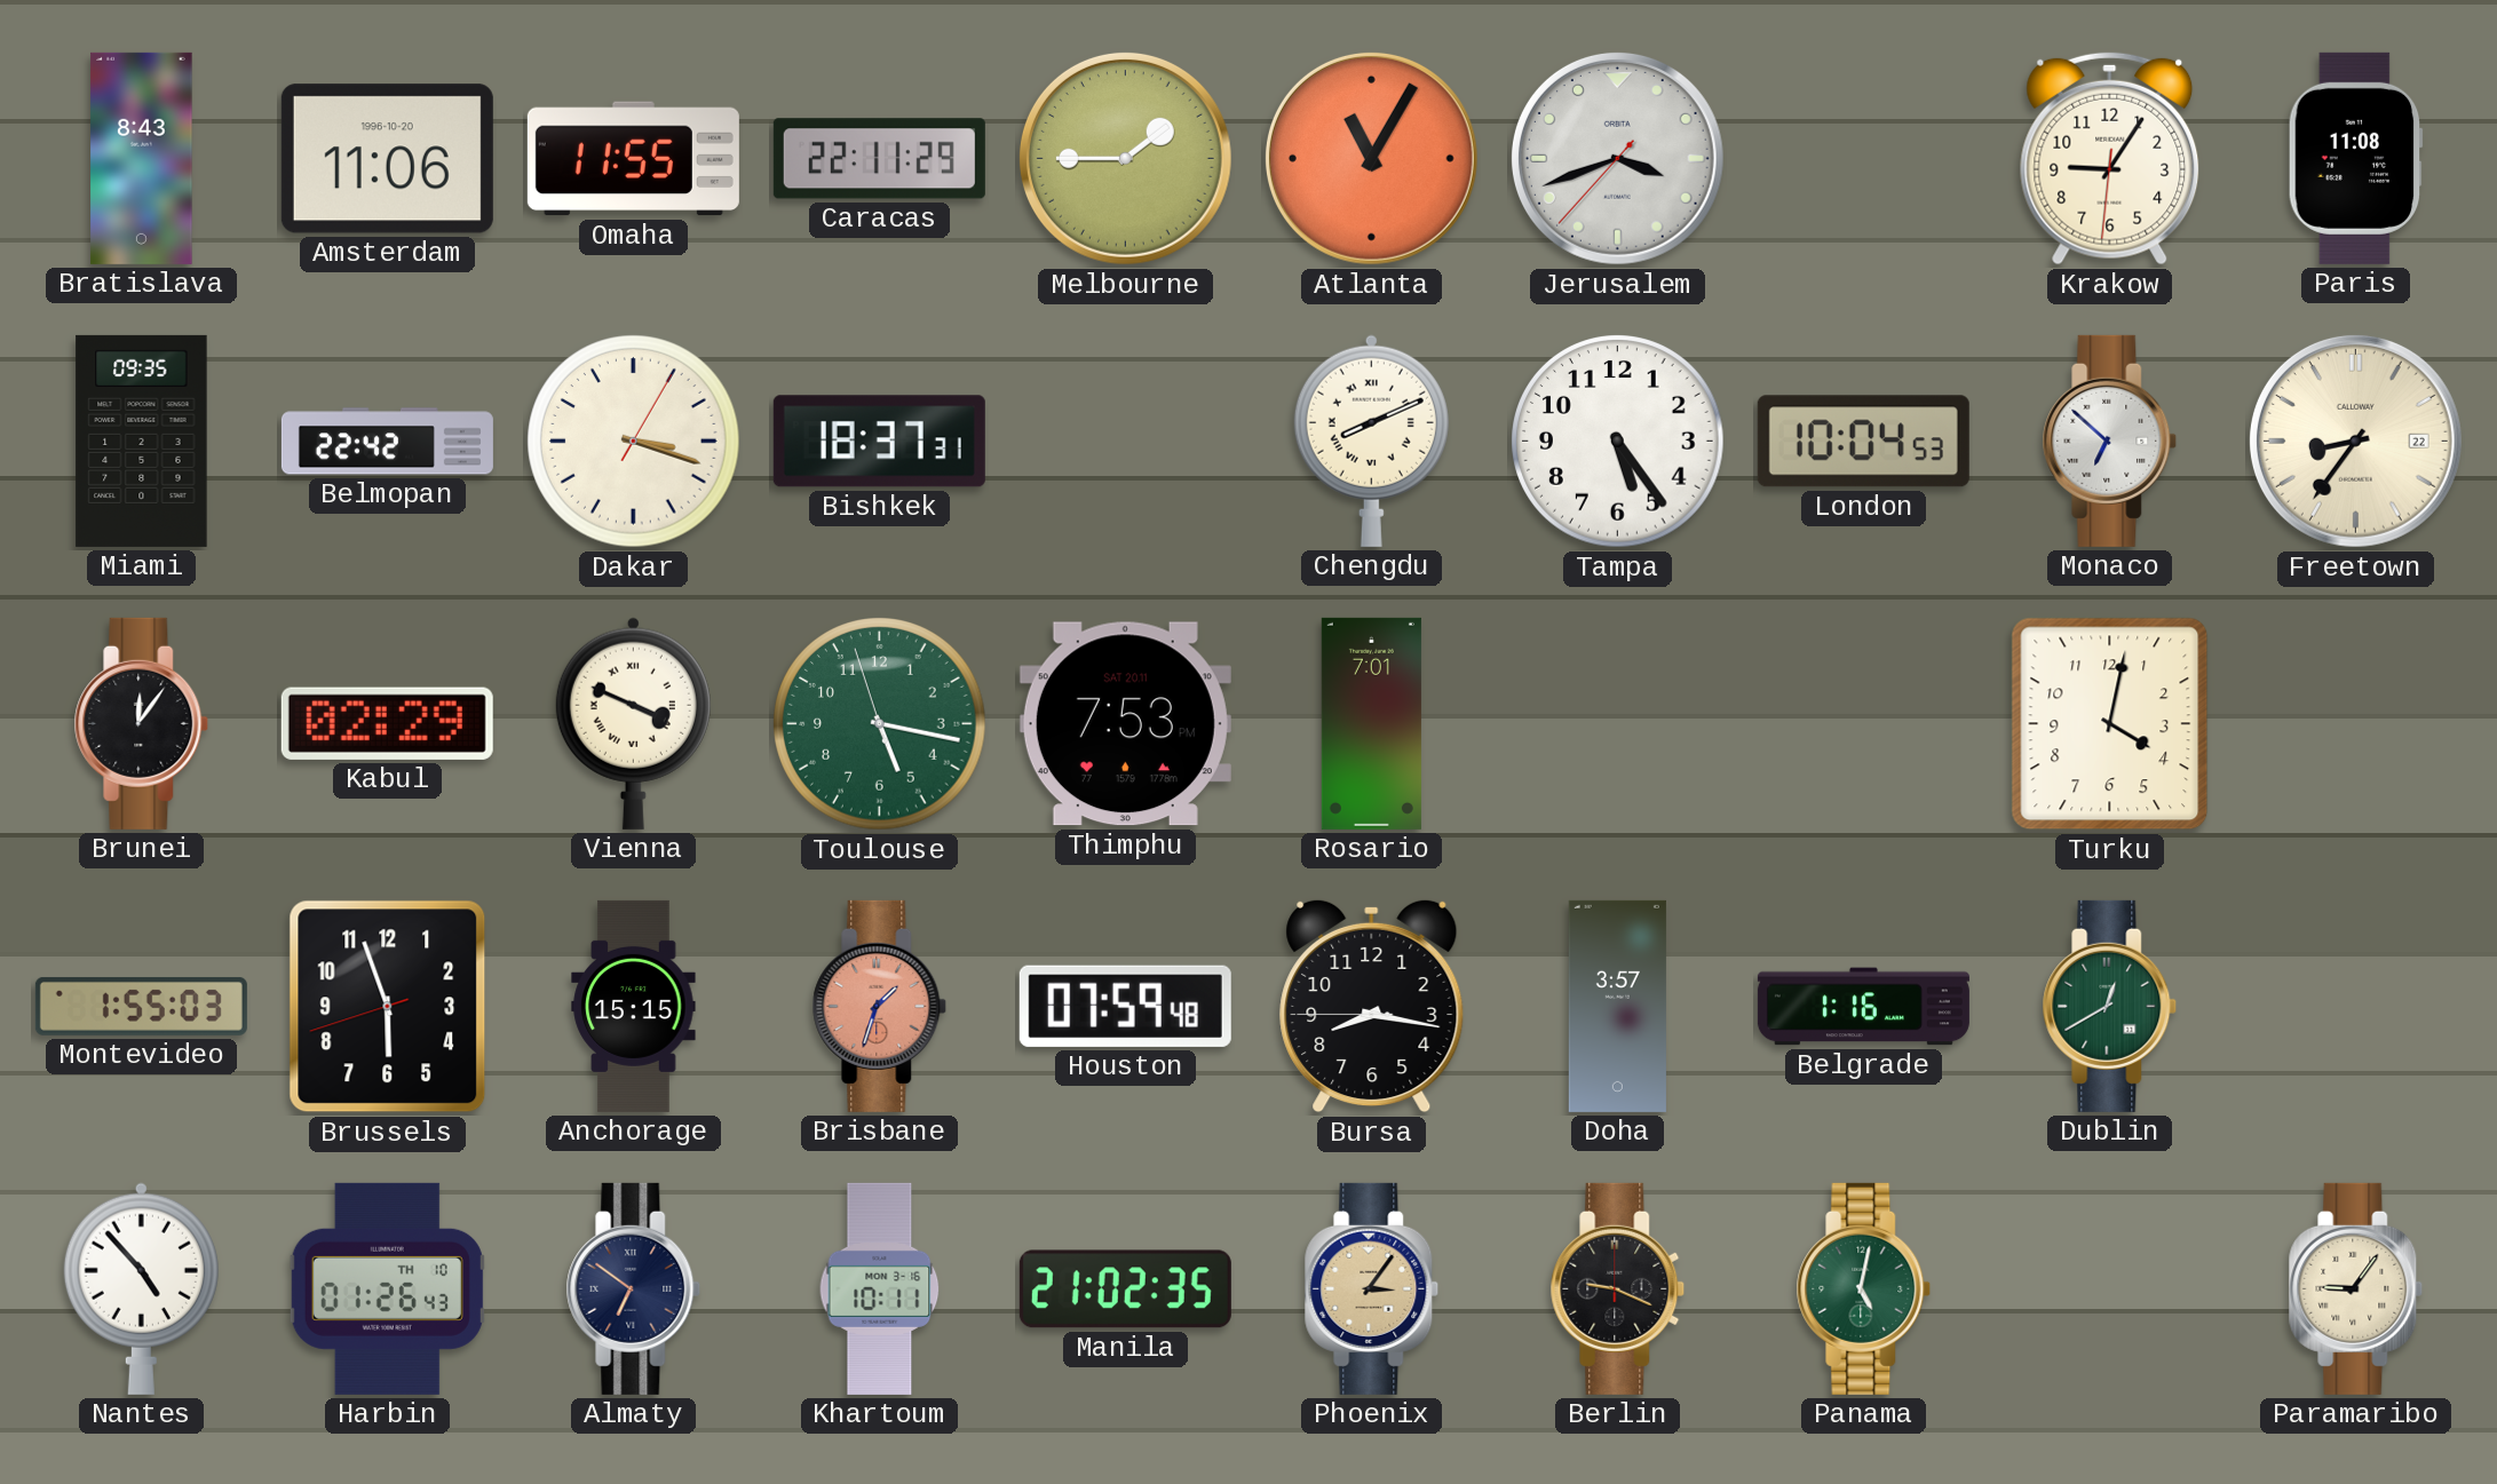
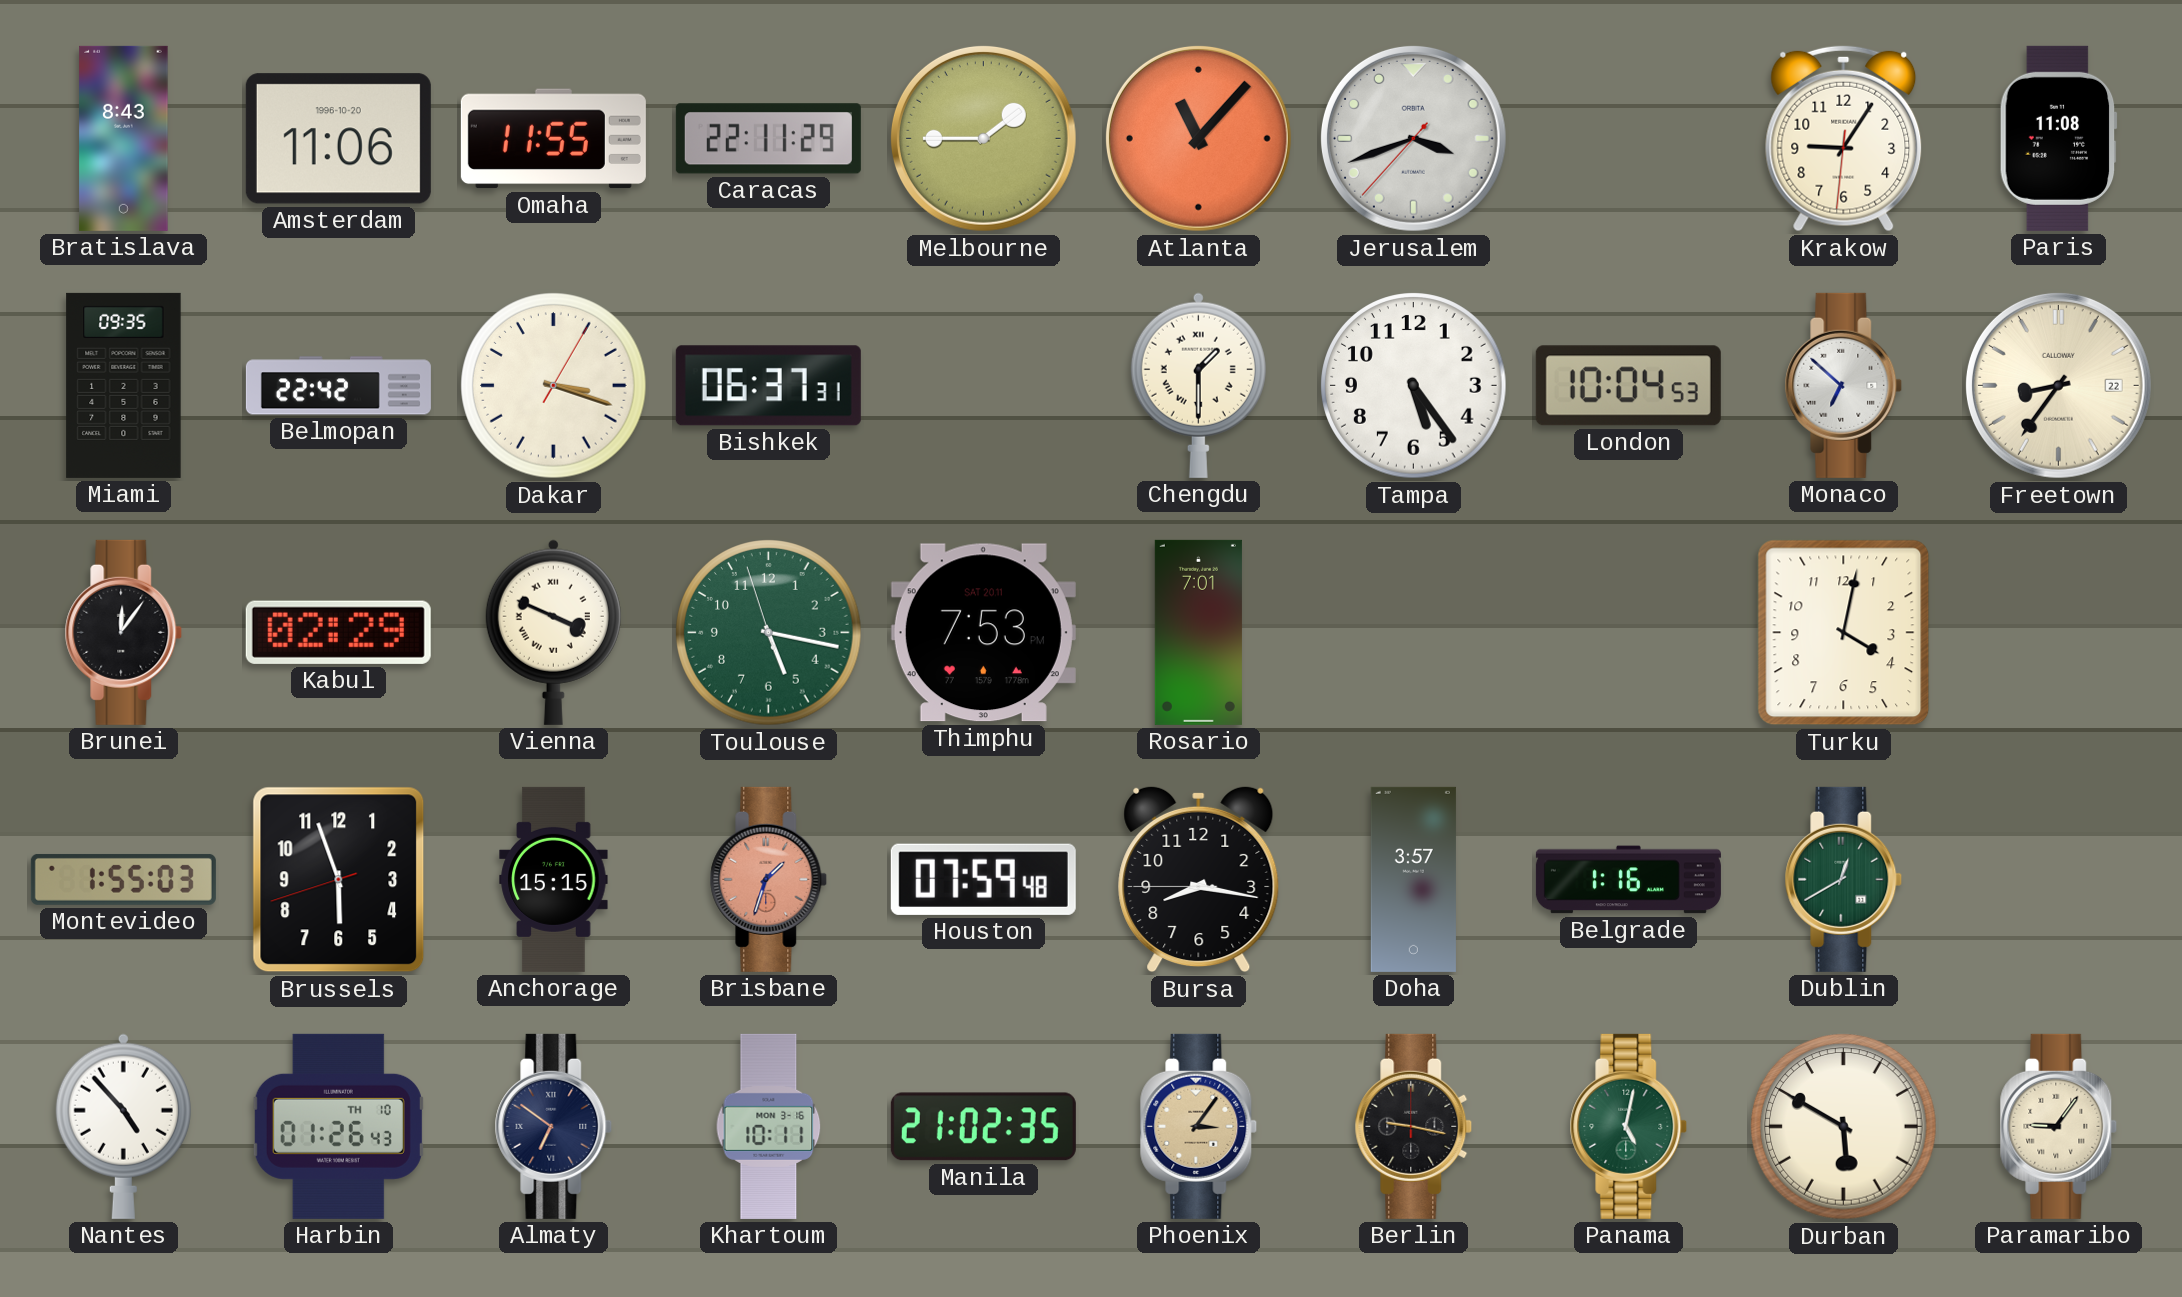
Atlanta: 11:05 -> 11:07 (1198, 138)
Bishkek: 18:37 -> 06:37 (768, 386)
Chengdu: 8:11 -> 1:30 (1198, 385)
Berlin: 9:19 -> 9:17 (1414, 1126)
Durban: none -> 5:50 (1844, 1127)
